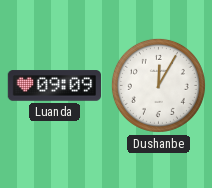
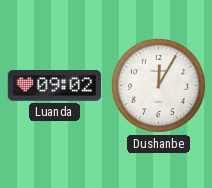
Luanda: 09:09 -> 09:02 (54, 86)
